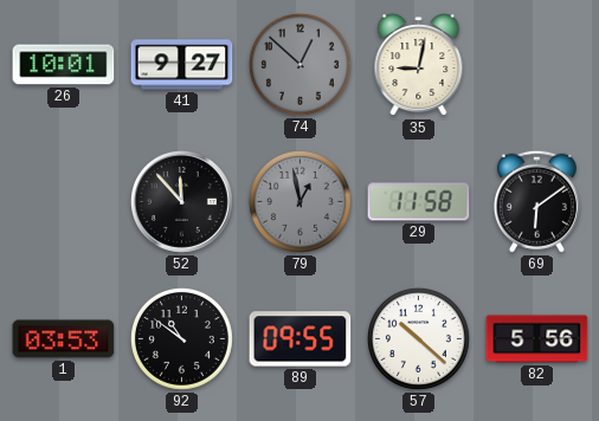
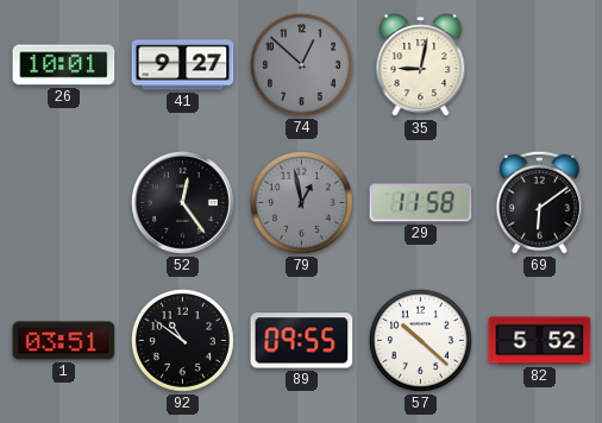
52: 11:53 -> 12:24 (183, 203)
1: 03:53 -> 03:51 (64, 341)
82: 5:56 -> 5:52 (540, 341)
